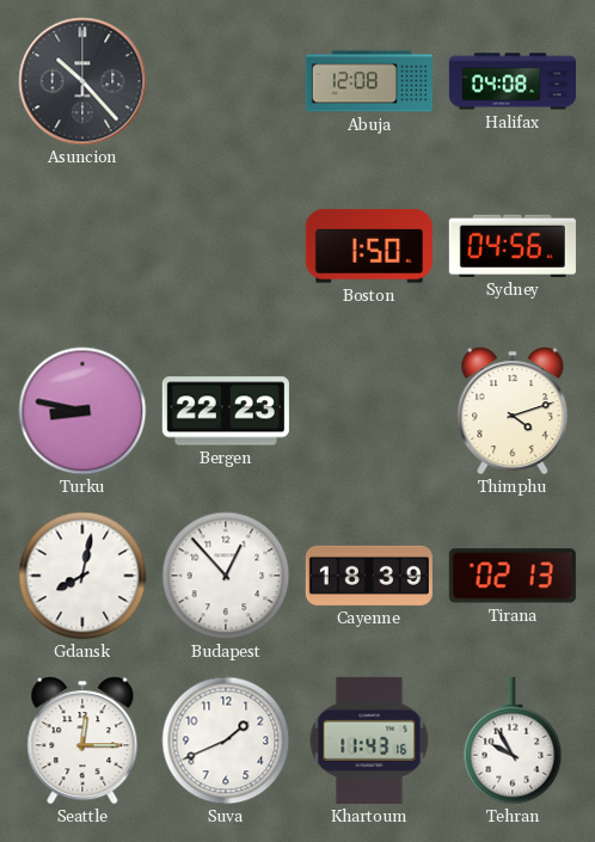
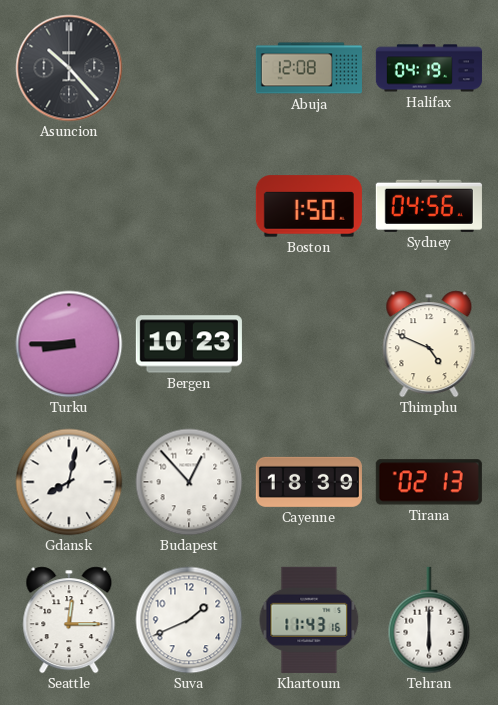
Halifax: 04:08 -> 04:19 (429, 68)
Turku: 8:47 -> 8:45 (69, 344)
Bergen: 22:23 -> 10:23 (189, 344)
Thimphu: 4:12 -> 4:49 (429, 344)
Tehran: 9:55 -> 6:00 (429, 620)
